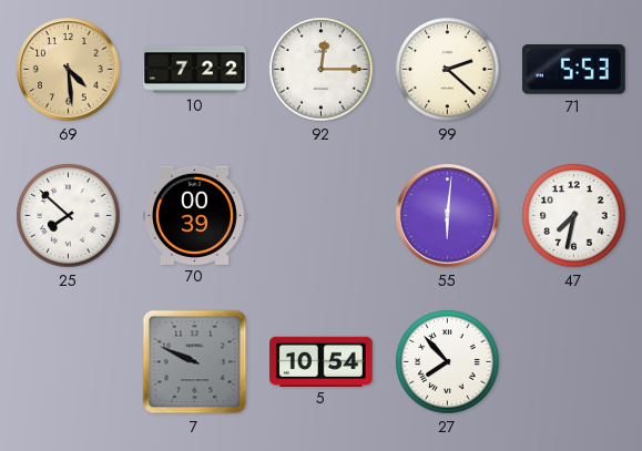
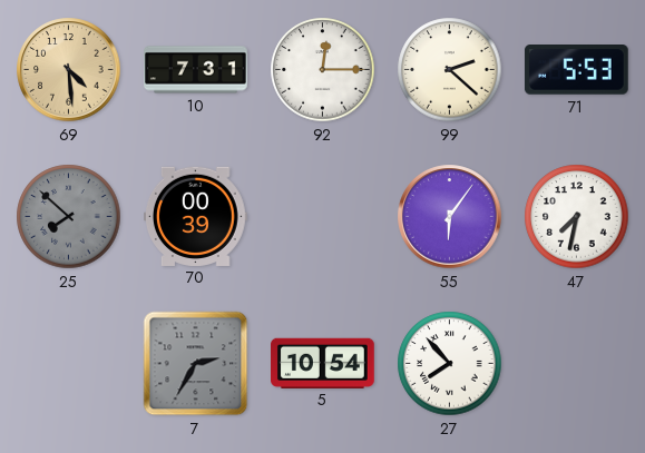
10: 7:22 -> 7:31 (196, 70)
25 dial: white -> grey (69, 217)
55: 6:01 -> 6:06 (450, 217)
7: 9:49 -> 2:35 (196, 364)
